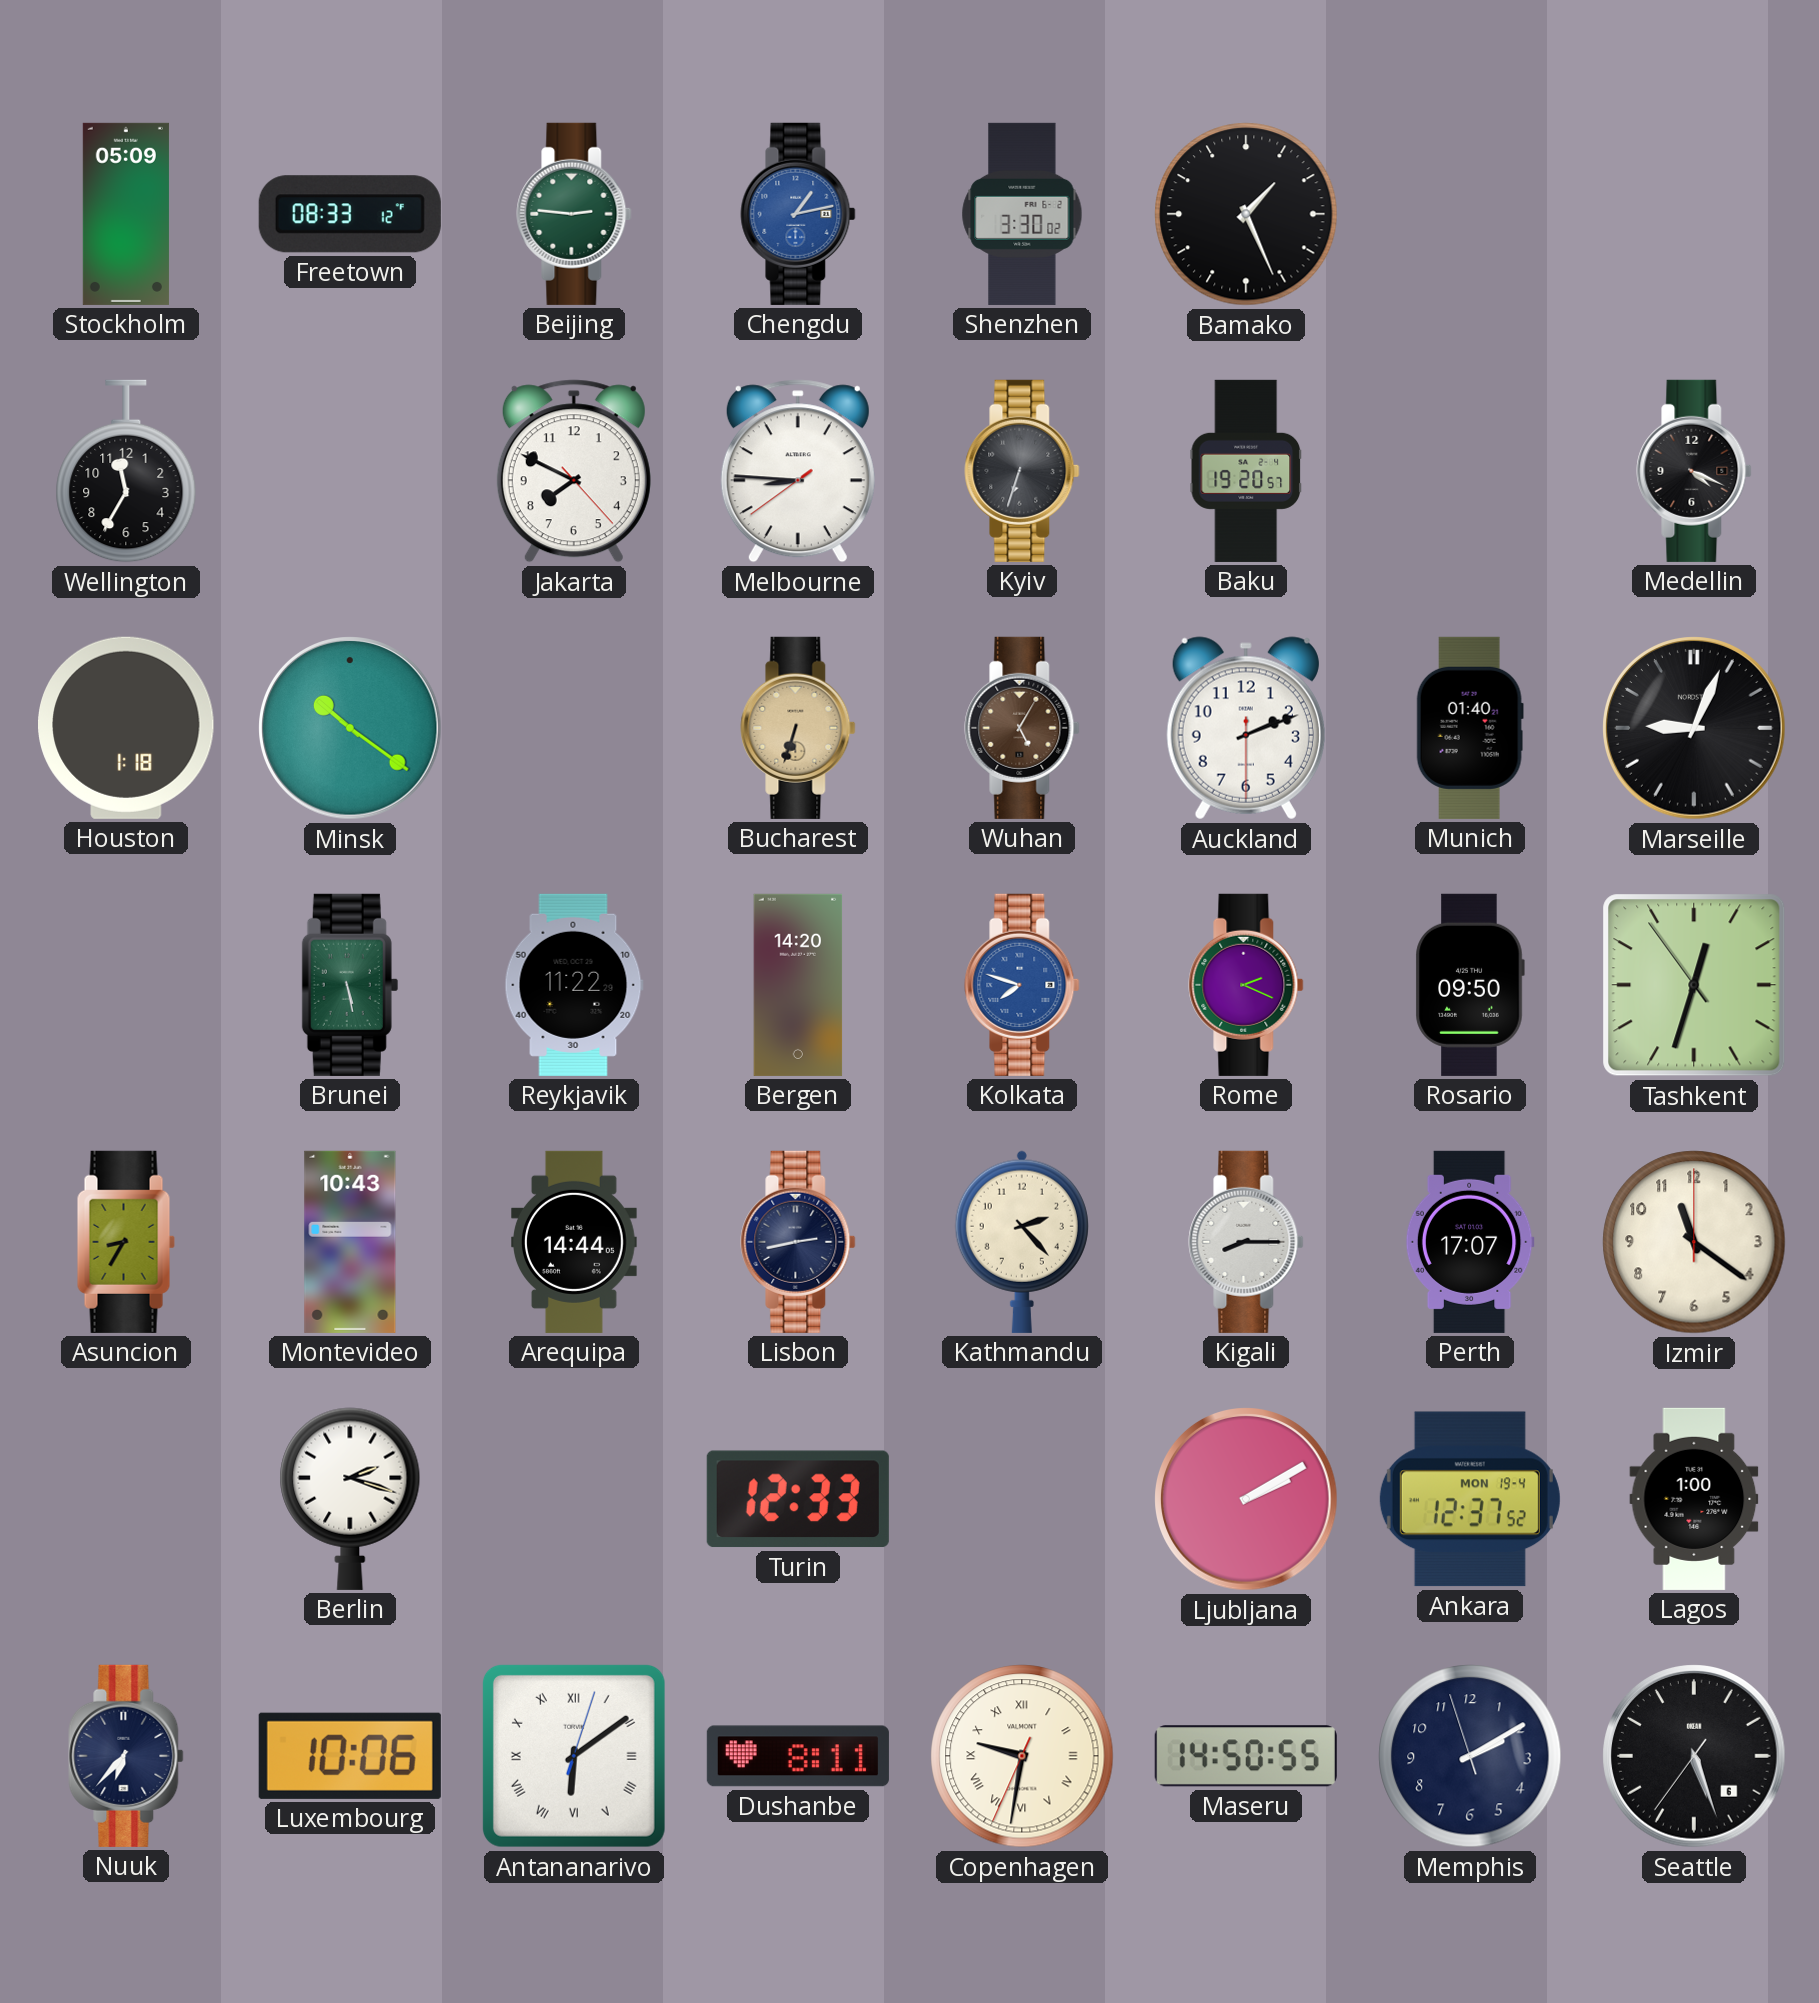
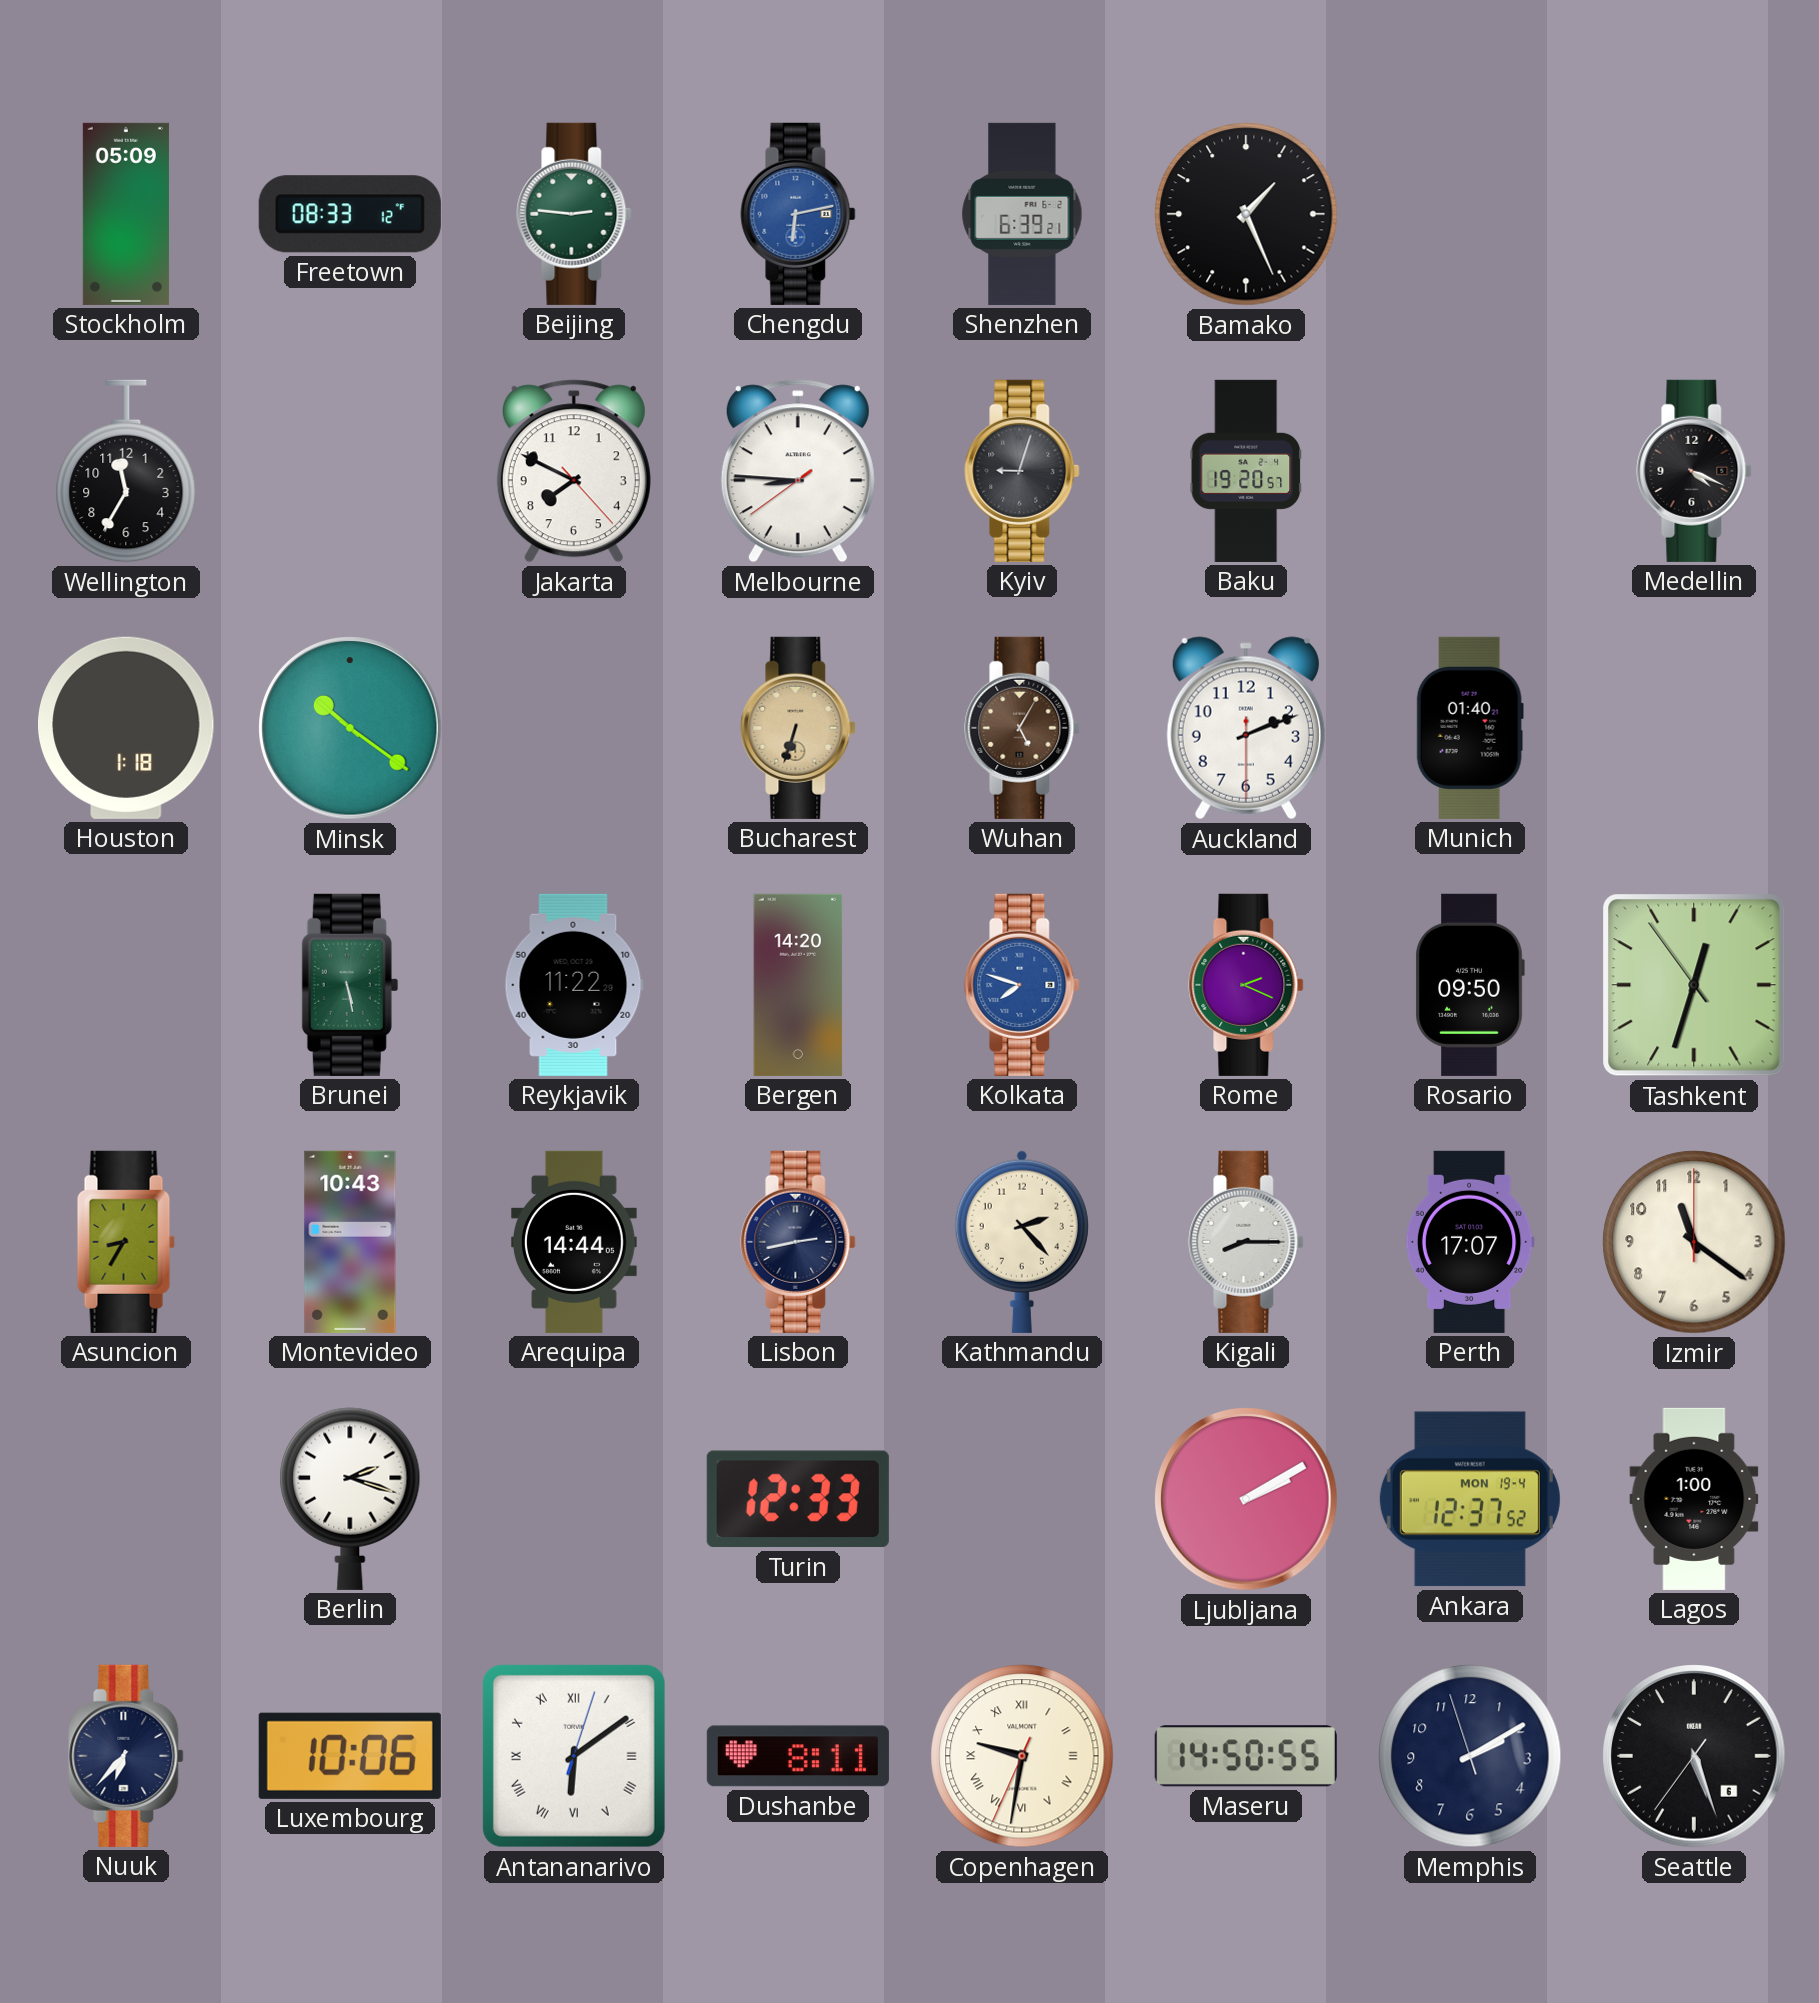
Chengdu: 1:13 -> 6:13 (798, 214)
Shenzhen: 3:30 -> 6:39 (1022, 214)
Kyiv: 6:33 -> 9:03 (1022, 471)
Marseille: 9:04 -> none (1694, 728)
